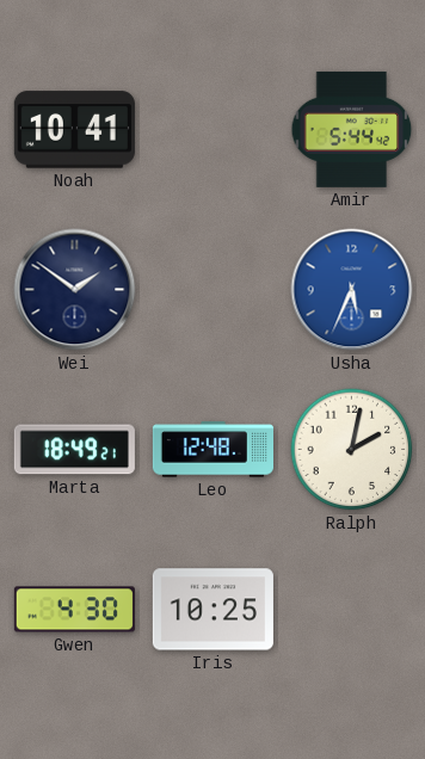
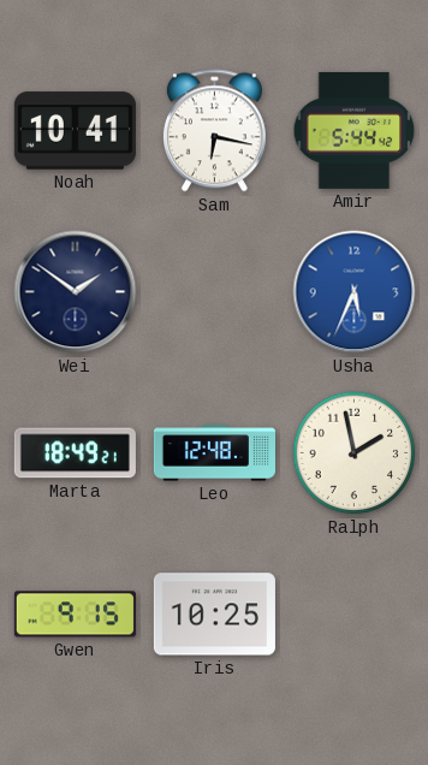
Sam: none -> 6:17 (214, 131)
Ralph: 2:02 -> 1:58 (355, 453)
Gwen: 4:30 -> 9:15 (75, 615)
